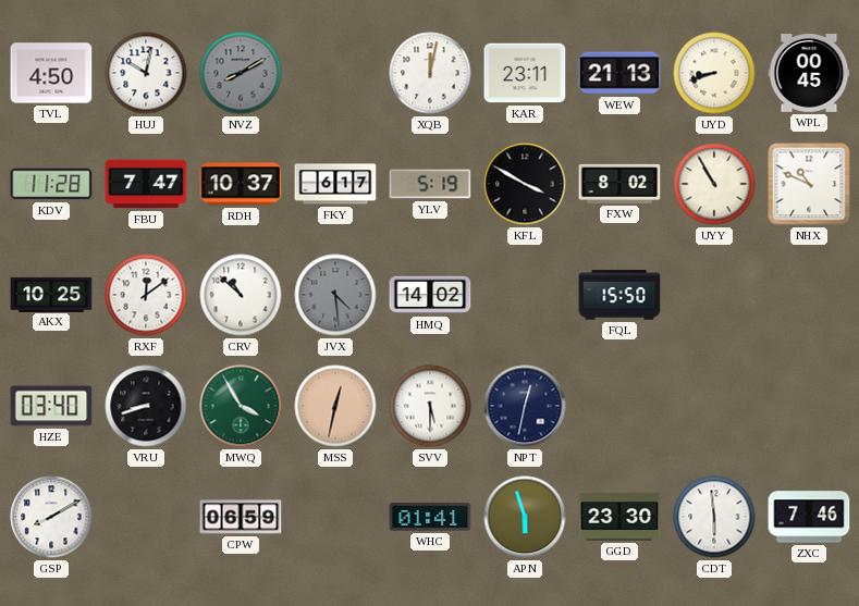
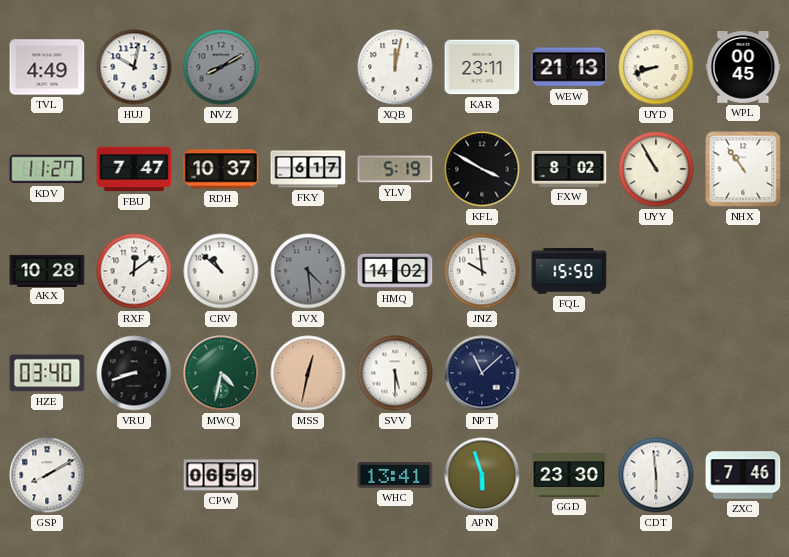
TVL: 4:50 -> 4:49 (47, 67)
KDV: 11:28 -> 11:27 (47, 169)
NHX: 10:49 -> 10:54 (743, 169)
AKX: 10:25 -> 10:28 (47, 270)
JNZ: none -> 9:59 (482, 271)
MWQ: 3:55 -> 4:32 (221, 373)
NPT: 12:32 -> 11:08 (482, 373)
WHC: 01:41 -> 13:41 (395, 475)
